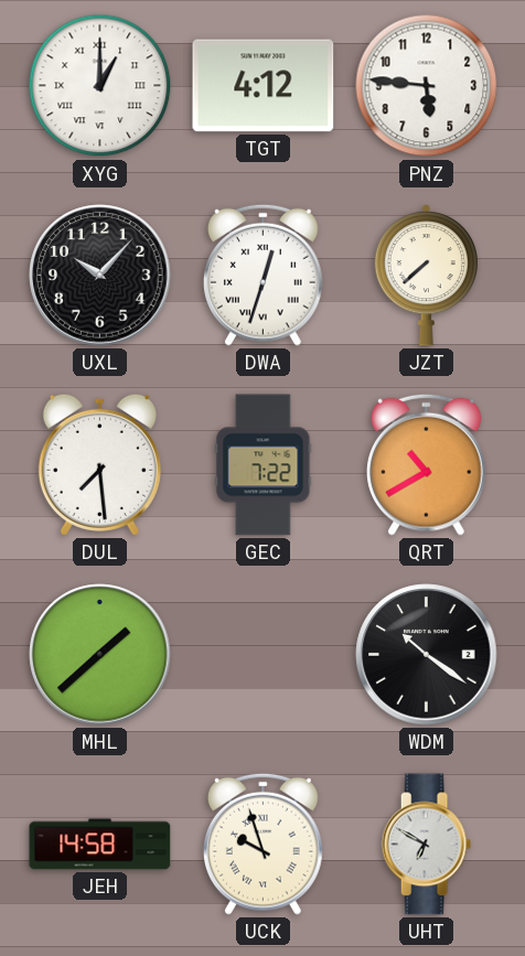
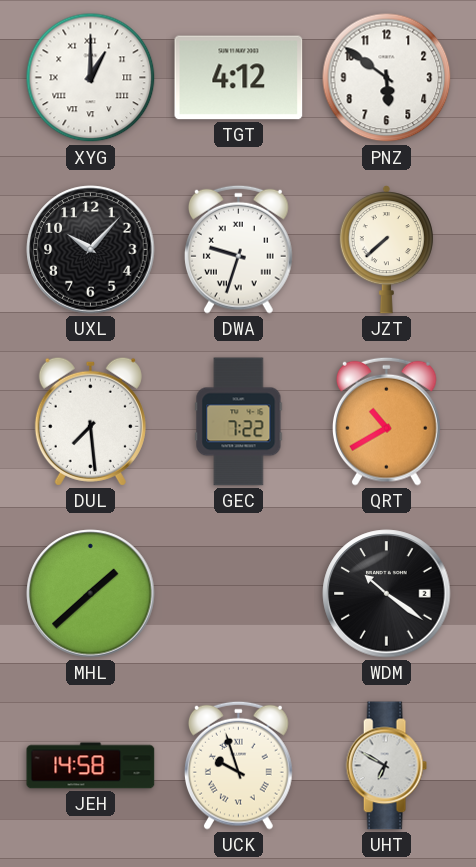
PNZ: 5:46 -> 5:51 (387, 78)
DWA: 12:33 -> 9:33 (238, 249)
